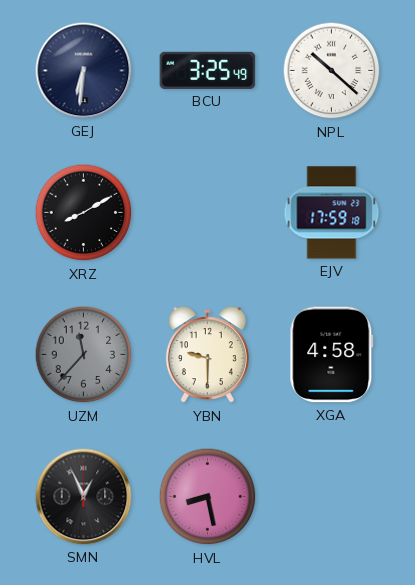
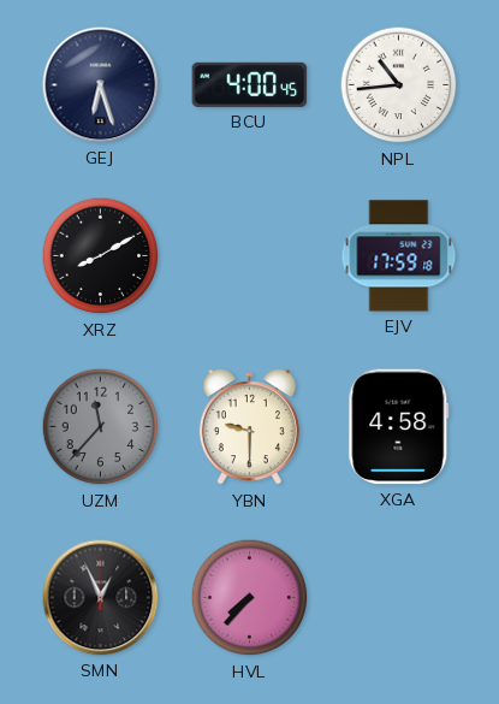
GEJ: 6:31 -> 6:27 (101, 85)
BCU: 3:25 -> 4:00 (250, 84)
NPL: 10:22 -> 10:44 (399, 85)
HVL: 8:28 -> 7:37 (250, 598)
